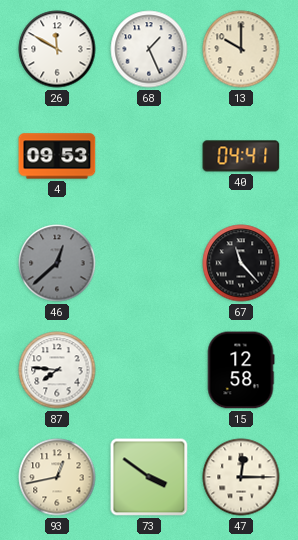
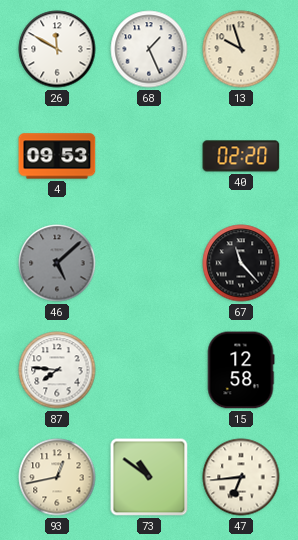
13: 10:00 -> 9:57 (241, 49)
40: 04:41 -> 02:20 (241, 156)
46: 12:38 -> 5:08 (57, 263)
73: 3:51 -> 10:51 (149, 477)
47: 12:15 -> 6:44 (241, 477)
